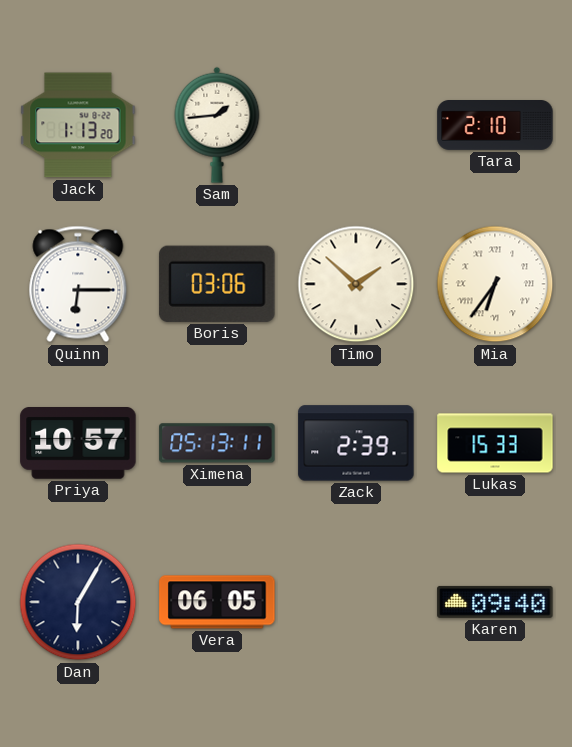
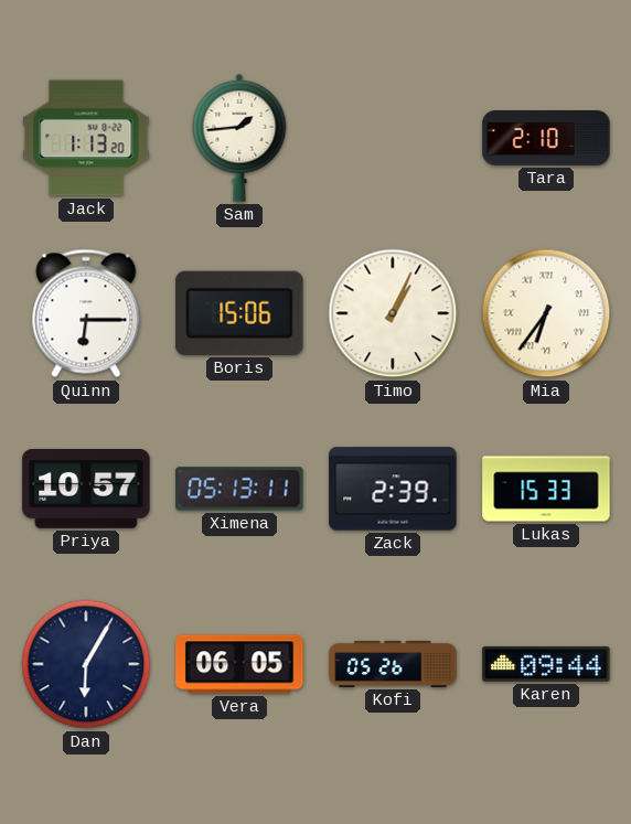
Boris: 03:06 -> 15:06 (239, 313)
Timo: 1:52 -> 1:04 (393, 313)
Kofi: none -> 05:26 (393, 664)
Karen: 09:40 -> 09:44 (546, 664)
